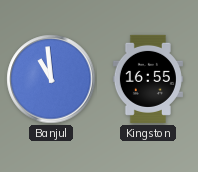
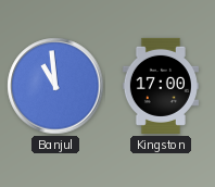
Kingston: 16:55 -> 17:00 (161, 86)
